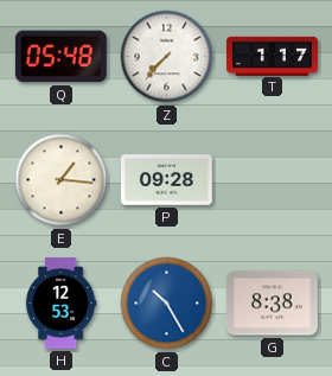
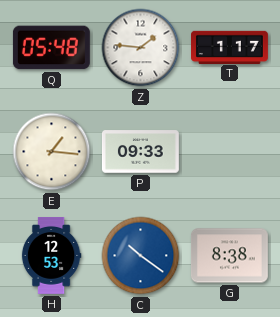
Z: 7:37 -> 1:46 (141, 48)
P: 09:28 -> 09:33 (140, 152)
C: 10:25 -> 10:21 (141, 256)
